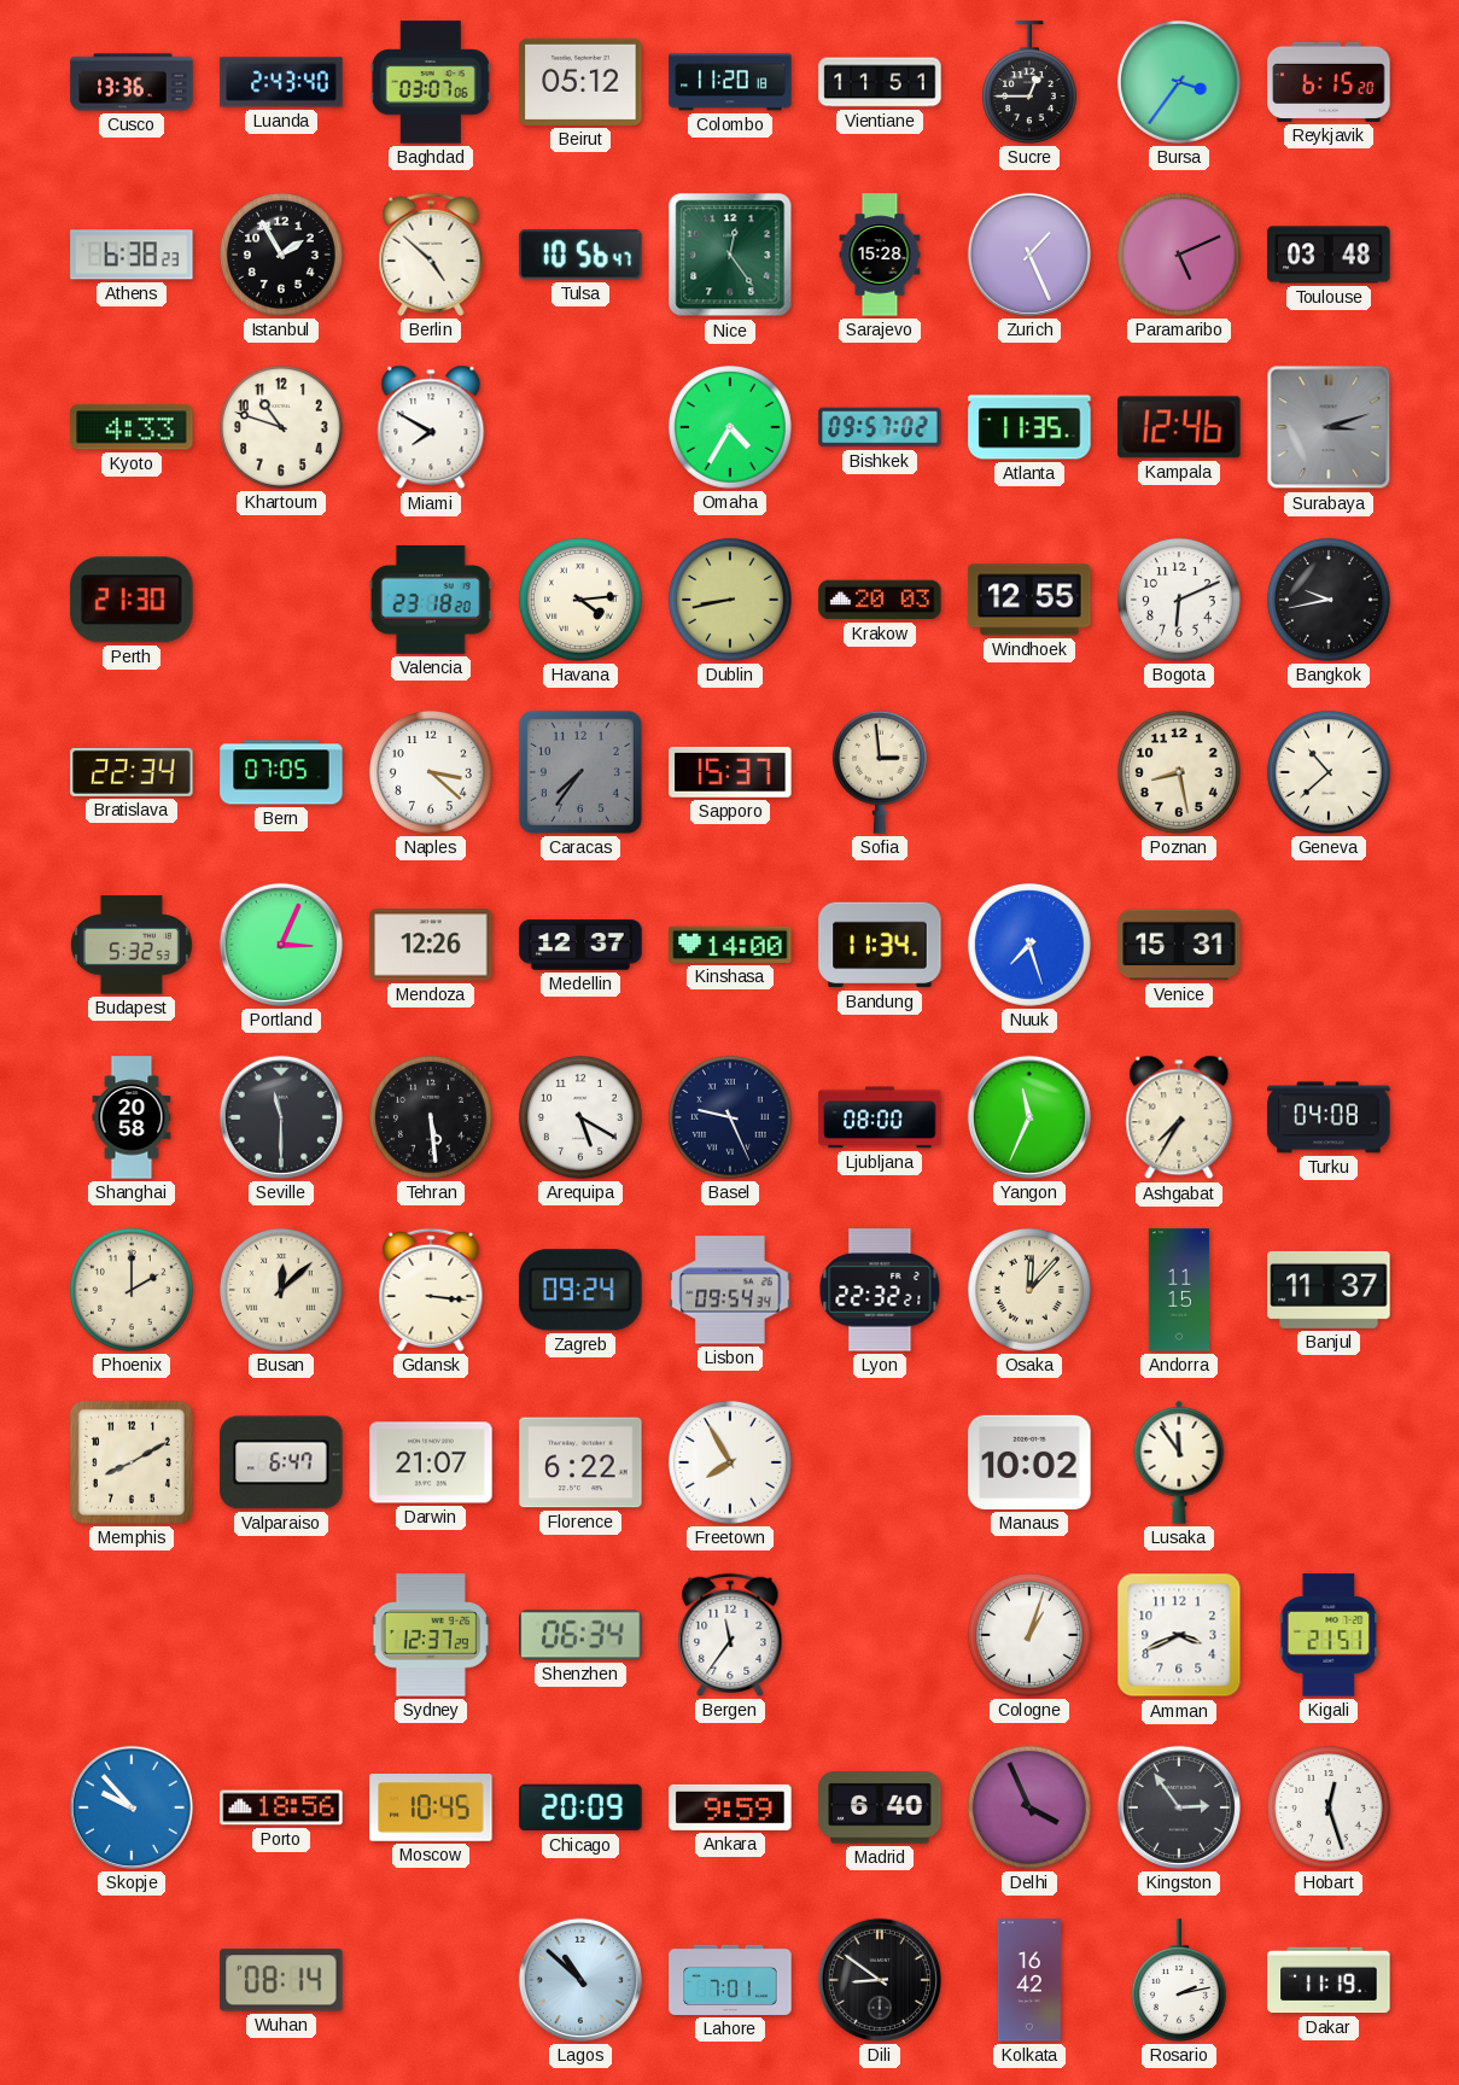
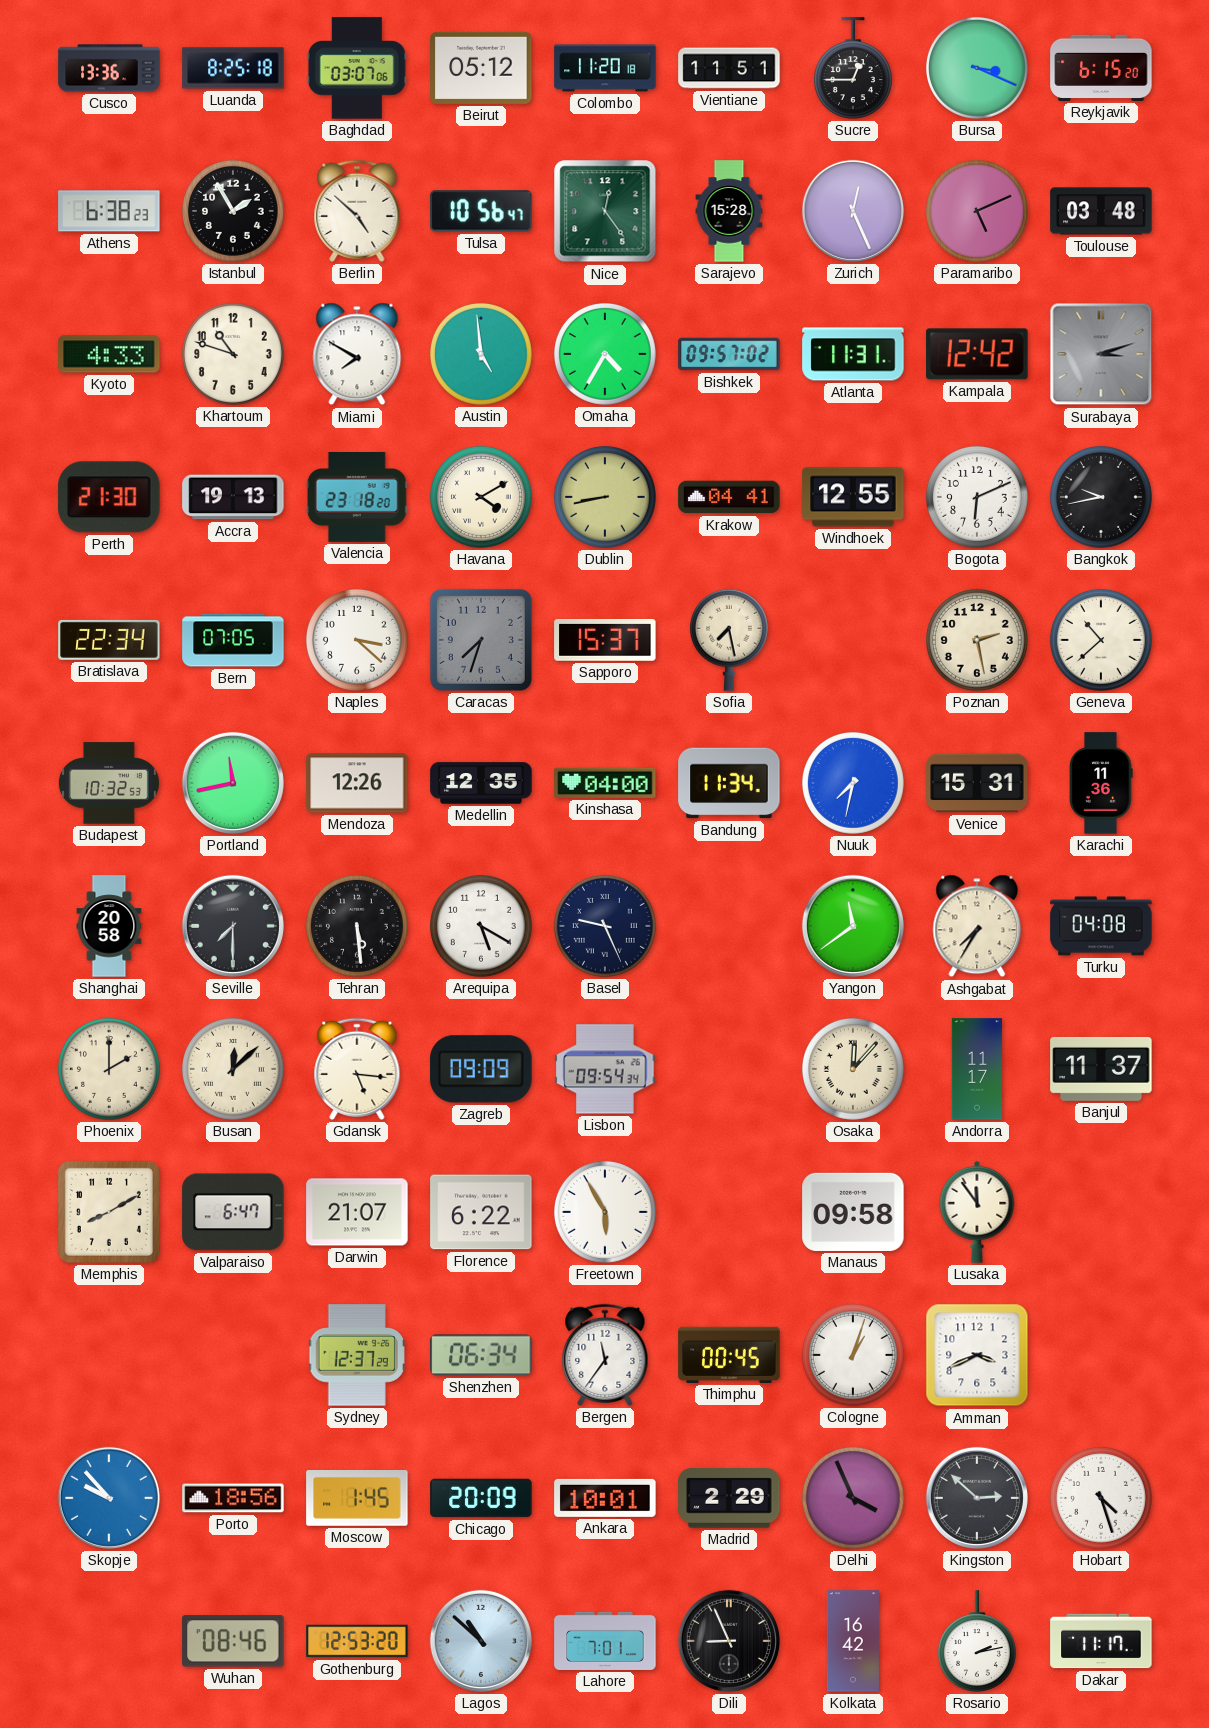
Luanda: 2:43 -> 8:25 (233, 68)
Bursa: 3:36 -> 3:19 (977, 68)
Zurich: 1:26 -> 12:26 (853, 211)
Austin: none -> 4:59 (481, 354)
Atlanta: 11:35 -> 11:31 (853, 354)
Kampala: 12:46 -> 12:42 (977, 354)
Accra: none -> 19:13 (233, 497)
Havana: 4:14 -> 4:10 (481, 497)
Krakow: 20:03 -> 04:41 (729, 497)
Caracas: 7:36 -> 7:33 (481, 640)
Sofia: 2:59 -> 7:28 (729, 640)
Poznan: 8:28 -> 2:28 (977, 640)
Budapest: 5:32 -> 10:32 (109, 783)
Portland: 3:04 -> 11:43 (233, 783)
Medellin: 12:37 -> 12:35 (481, 783)
Kinshasa: 14:00 -> 04:00 (605, 783)
Nuuk: 7:27 -> 7:32 (853, 783)
Karachi: none -> 11:36 (1101, 783)
Seville: 11:30 -> 7:30 (233, 926)
Ljubljana: 08:00 -> none (880, 1117)
Yangon: 11:34 -> 11:39 (853, 926)
Gdansk: 3:16 -> 5:16 (357, 1069)
Zagreb: 09:24 -> 09:09 (481, 1069)
Lyon: 22:32 -> none (880, 1290)
Andorra: 11:15 -> 11:17 (976, 1069)
Freetown: 7:55 -> 5:55 (605, 1212)
Manaus: 10:02 -> 09:58 (853, 1212)
Thimphu: none -> 00:45 (729, 1355)
Kigali: 21:51 -> none (1329, 1635)
Moscow: 10:45 -> 1:45 (357, 1499)
Ankara: 9:59 -> 10:01 (605, 1498)
Madrid: 6:40 -> 2:29 (729, 1498)
Kingston: 2:54 -> 2:52 (977, 1498)
Hobart: 12:27 -> 4:27 (1101, 1498)
Wuhan: 08:14 -> 08:46 (233, 1641)
Gothenburg: none -> 12:53 (357, 1641)
Dili: 8:51 -> 8:56 (729, 1641)
Dakar: 11:19 -> 11:17 (1101, 1641)
